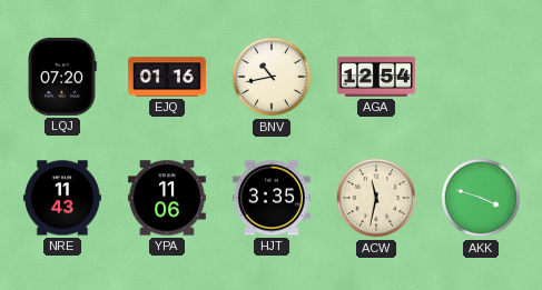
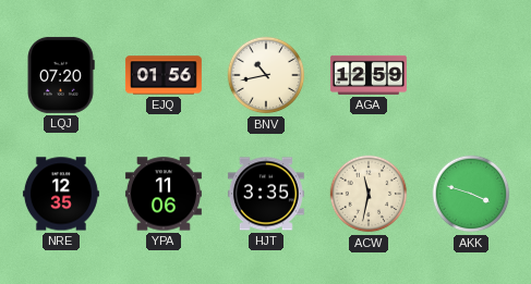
EJQ: 01:16 -> 01:56 (164, 75)
AGA: 12:54 -> 12:59 (369, 75)
NRE: 11:43 -> 12:35 (61, 194)
